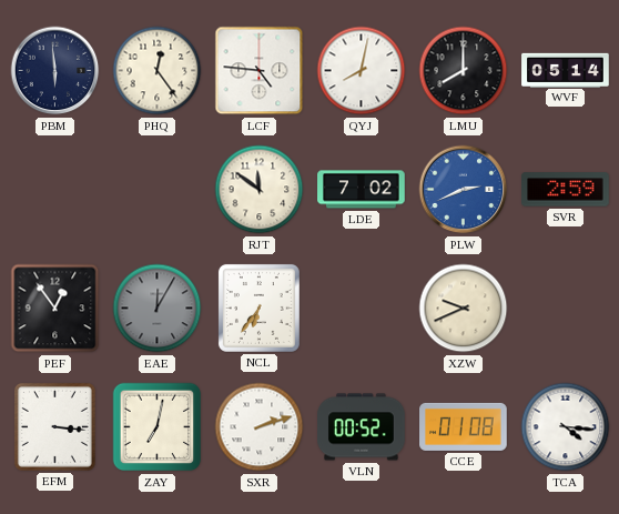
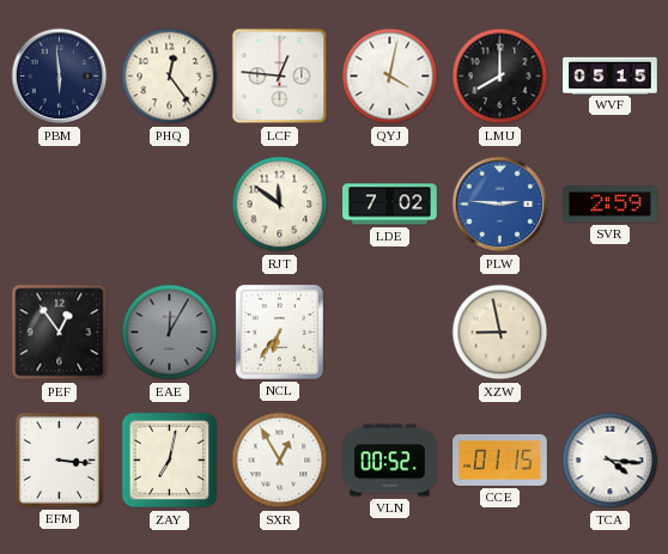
LCF: 4:46 -> 12:46 (280, 77)
QYJ: 8:02 -> 4:02 (390, 77)
WVF: 05:14 -> 05:15 (611, 75)
PLW: 2:41 -> 2:46 (500, 205)
XZW: 9:41 -> 8:58 (500, 333)
SXR: 2:12 -> 12:55 (280, 461)
CCE: 01:08 -> 01:15 (500, 459)
